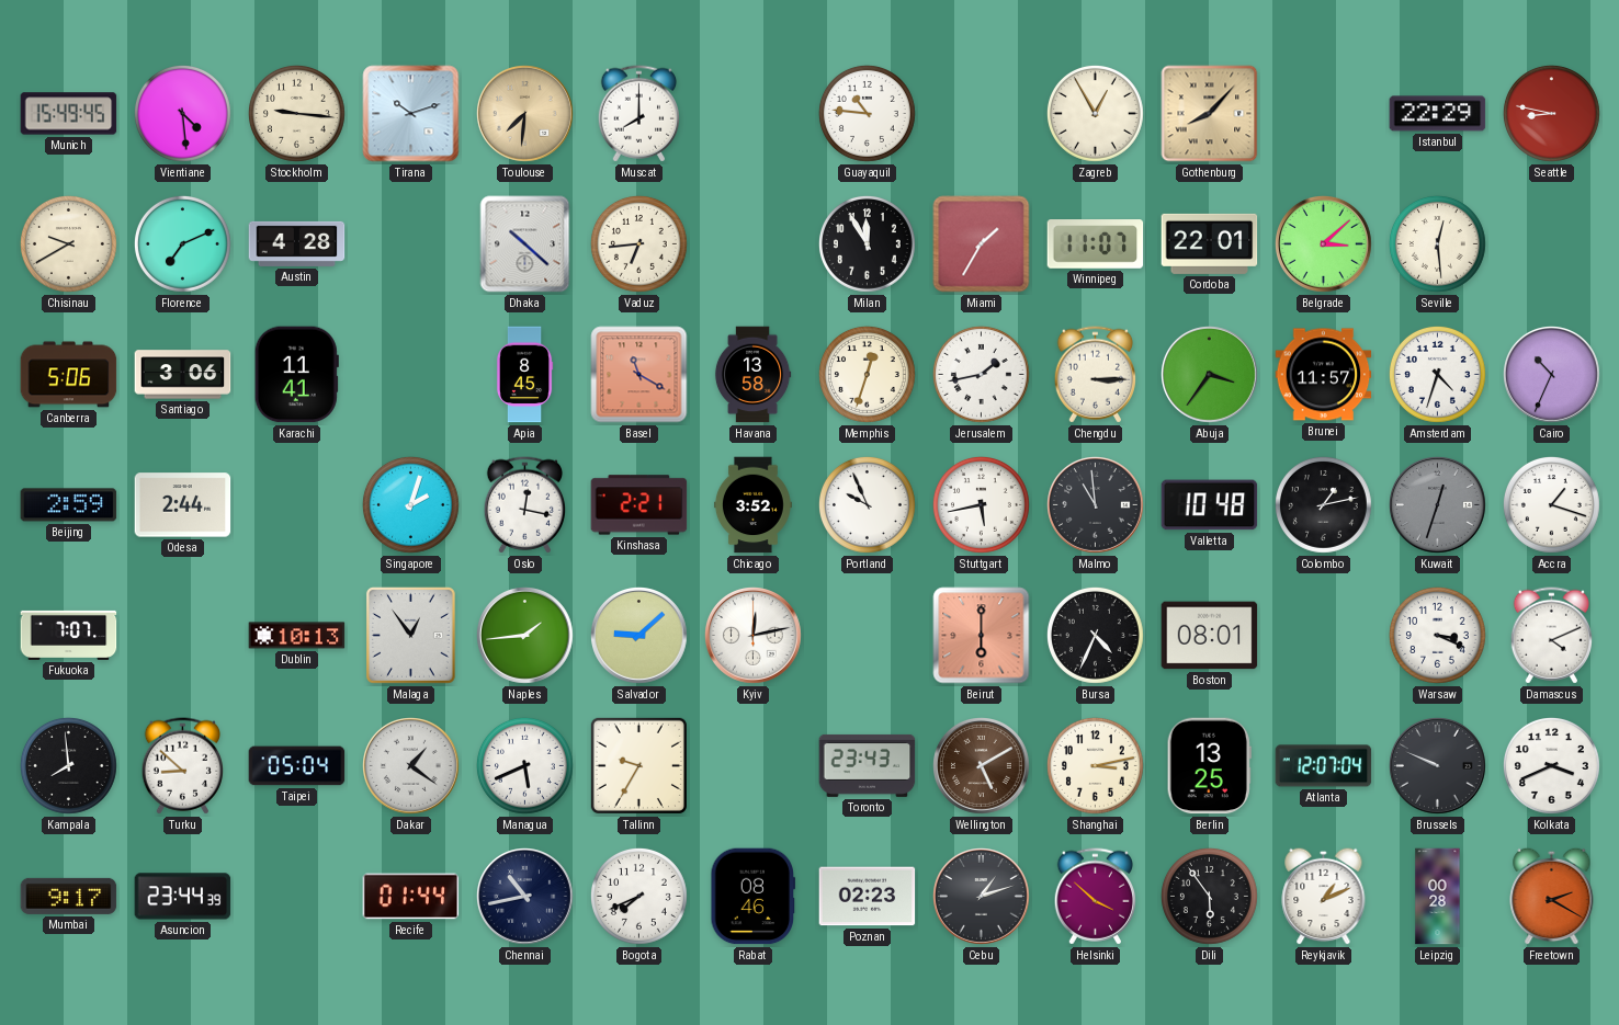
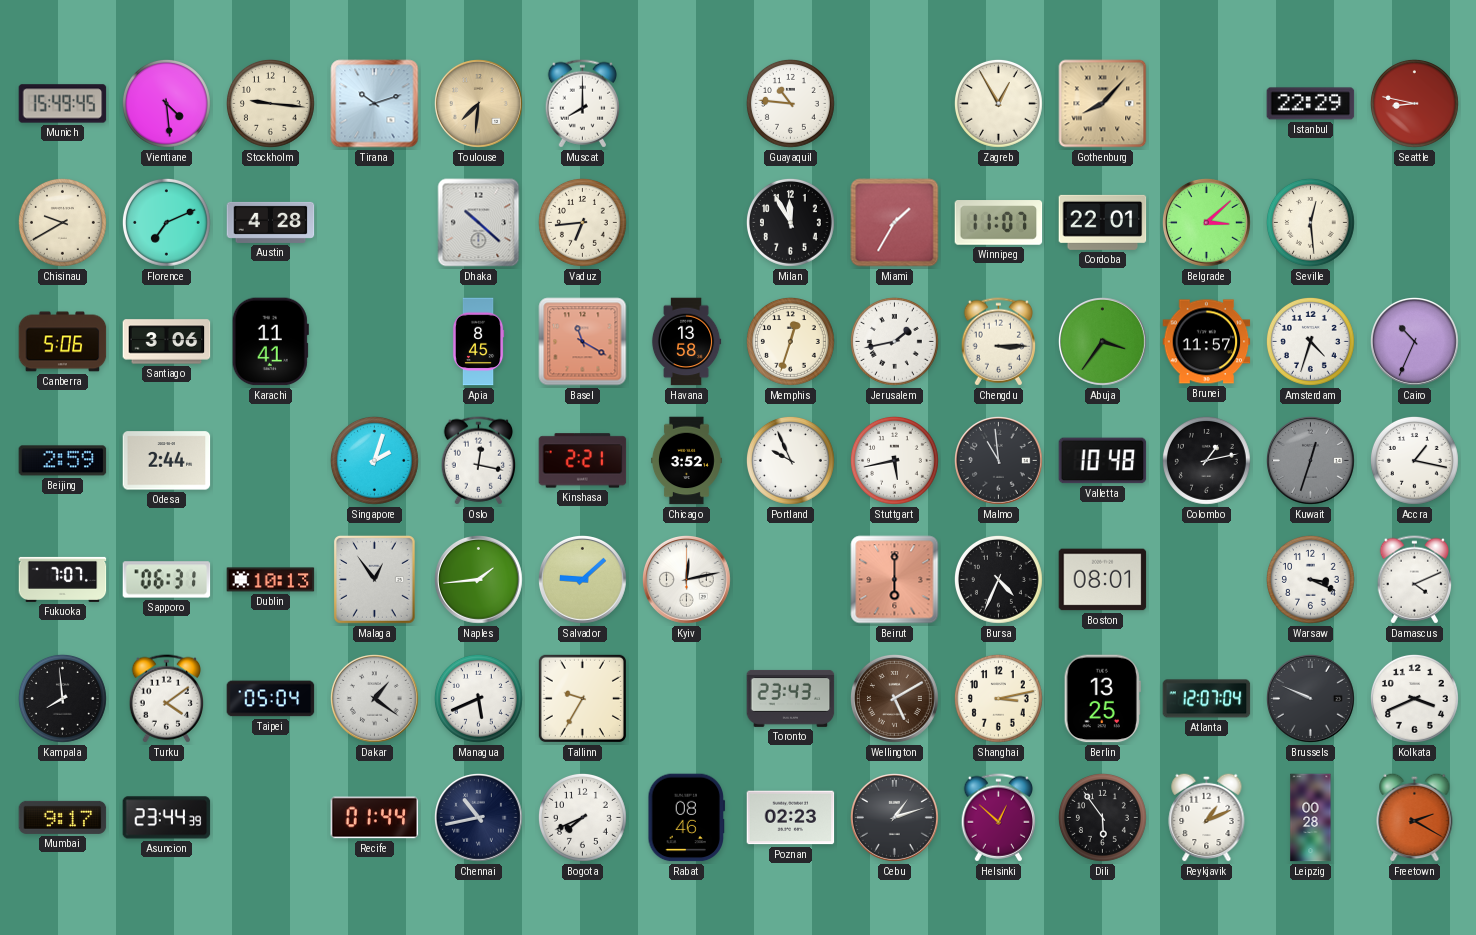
Accra: 1:18 -> 1:17 (1414, 460)
Sapporo: none -> 06:31 (167, 580)
Turku: 8:52 -> 4:09 (166, 699)
Helsinki: 3:52 -> 12:52 (998, 818)
